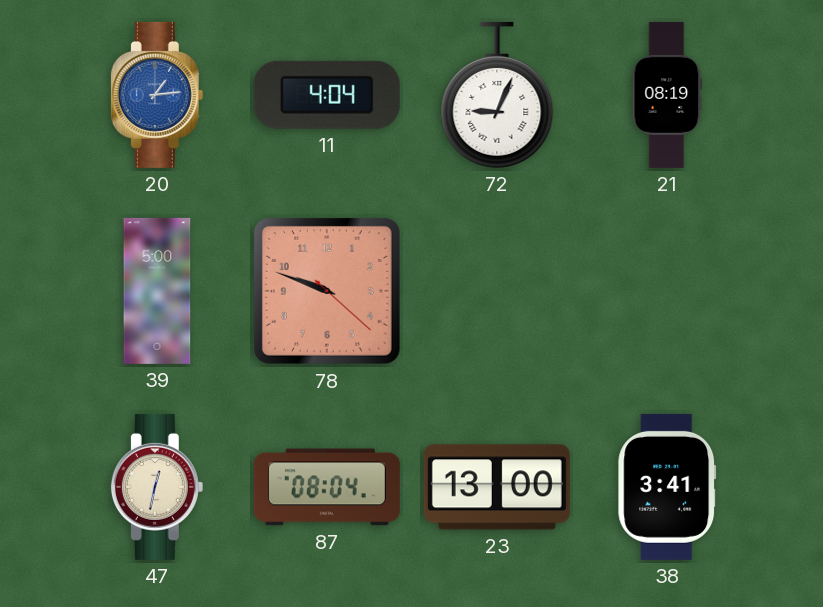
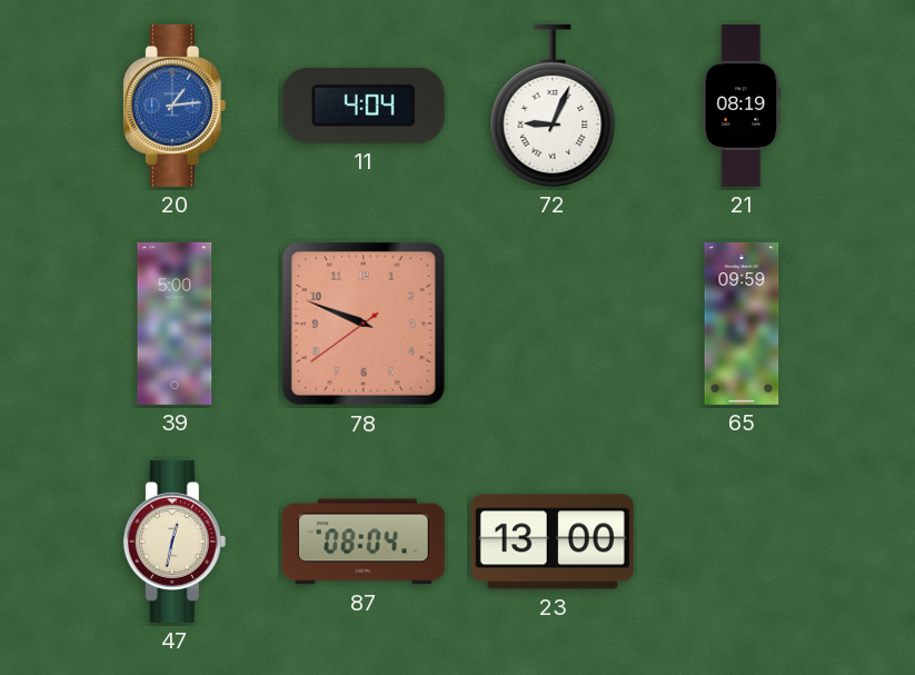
78: 9:48:22 -> 9:48:39 (364, 324)
65: none -> 09:59 (742, 324)
38: 3:41 -> none (667, 487)
